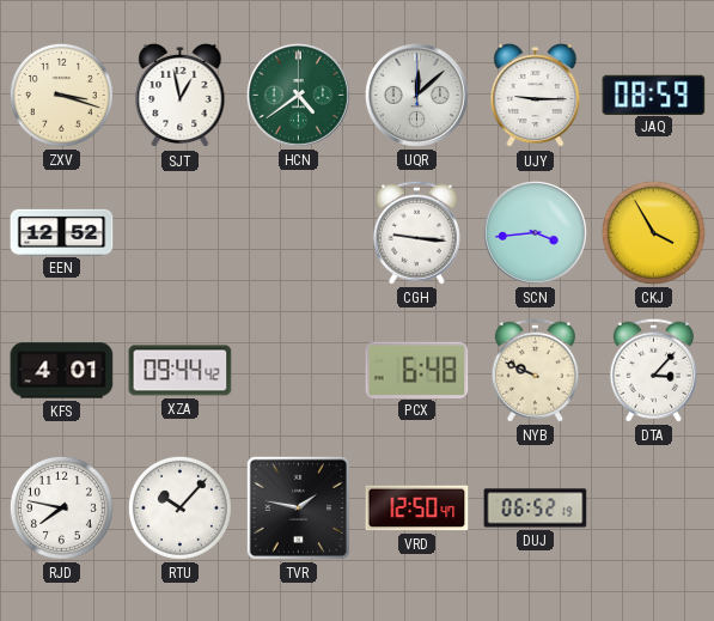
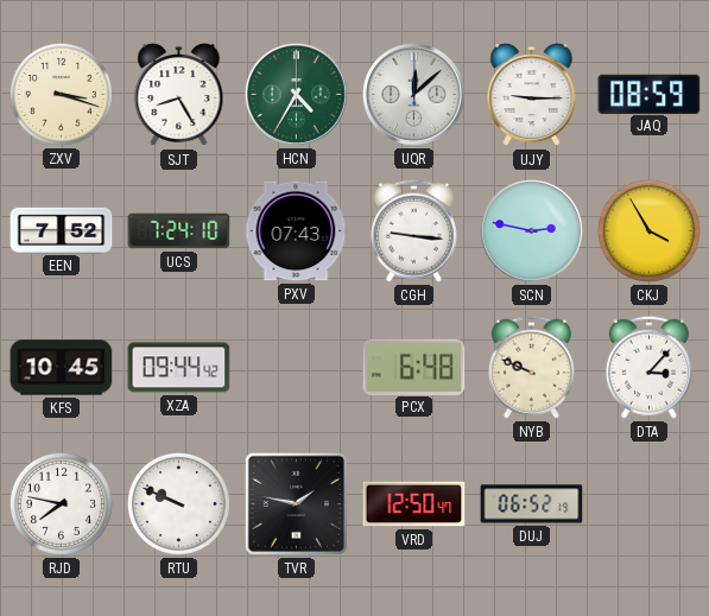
SJT: 12:58 -> 8:25 (179, 95)
HCN: 4:39 -> 4:35 (296, 94)
EEN: 12:52 -> 7:52 (62, 230)
UCS: none -> 7:24 (179, 231)
PXV: none -> 07:43 (296, 231)
SCN: 3:44 -> 2:47 (531, 230)
KFS: 4:01 -> 10:45 (62, 368)
RTU: 10:07 -> 9:49 (178, 503)
